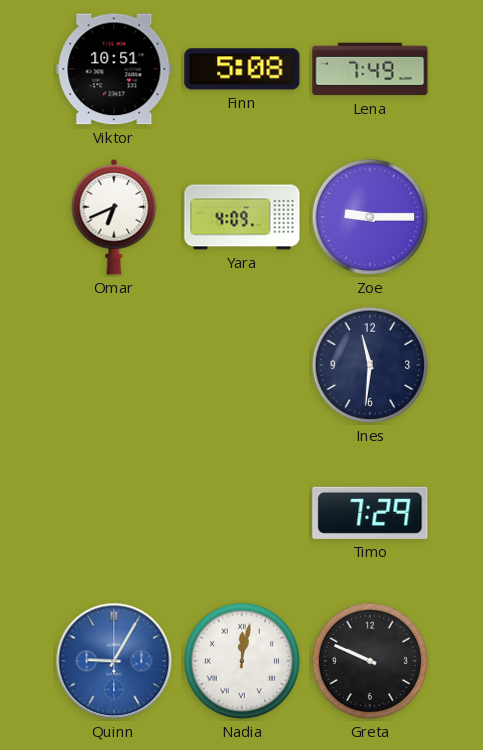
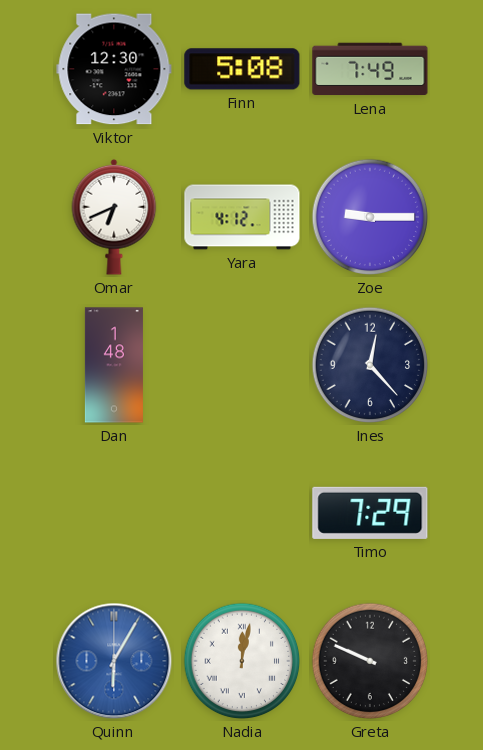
Viktor: 10:51 -> 12:30 (114, 69)
Yara: 4:09 -> 4:12 (242, 217)
Dan: none -> 1:48 (114, 365)
Ines: 11:31 -> 12:23 (370, 365)
Quinn: 9:05 -> 6:05 (114, 661)
